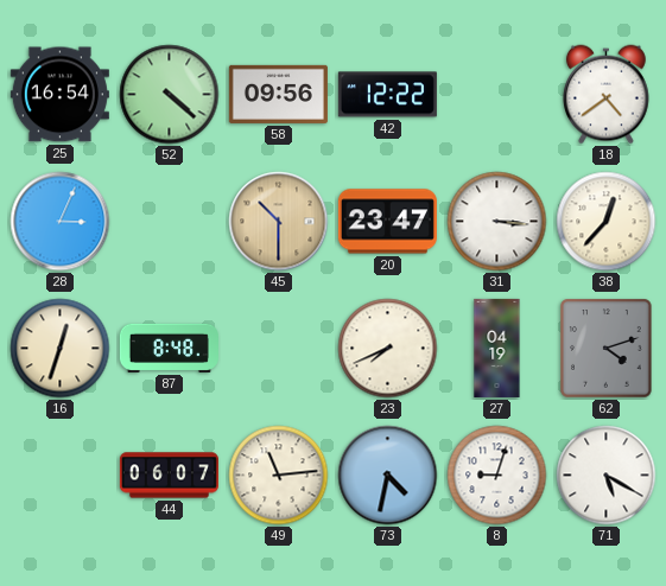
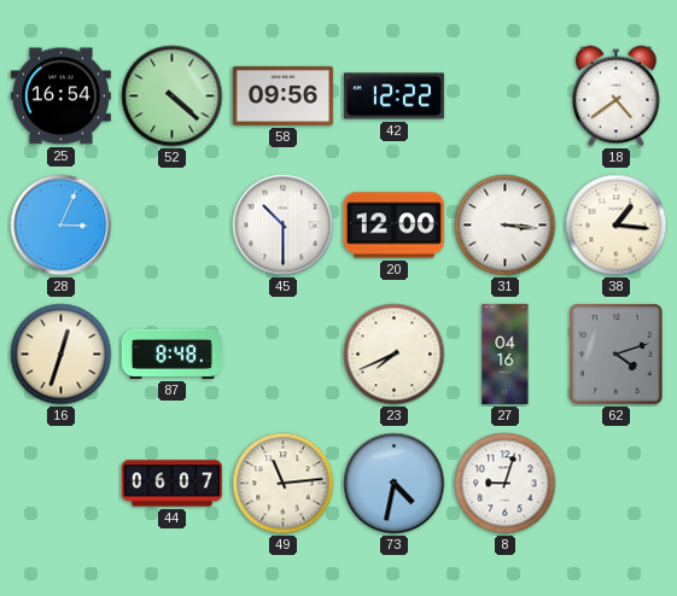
45 dial: champagne -> white (284, 226)
20: 23:47 -> 12:00 (393, 226)
38: 12:37 -> 1:16 (617, 226)
27: 04:19 -> 04:16 (506, 353)
71: 5:20 -> none (607, 476)
